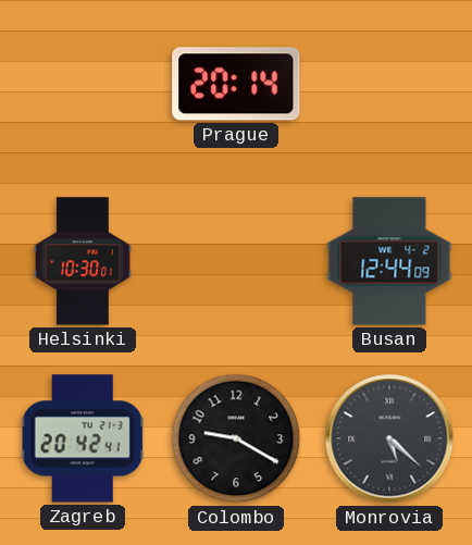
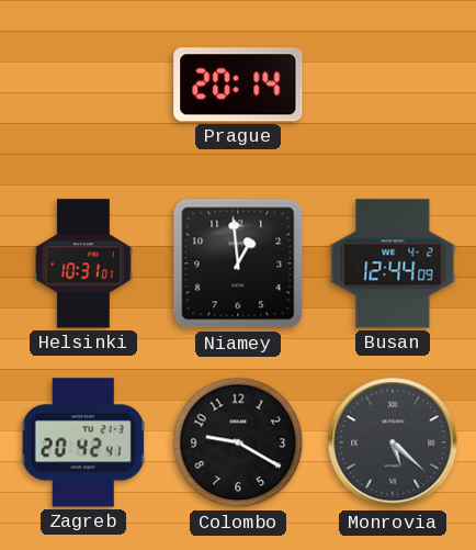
Helsinki: 10:30 -> 10:31 (83, 263)
Niamey: none -> 12:59 (238, 263)
